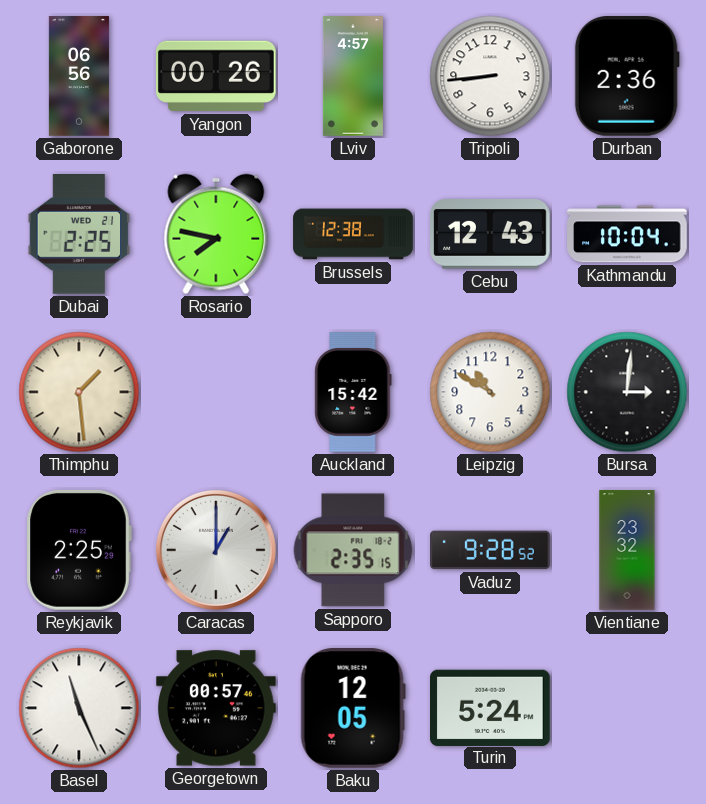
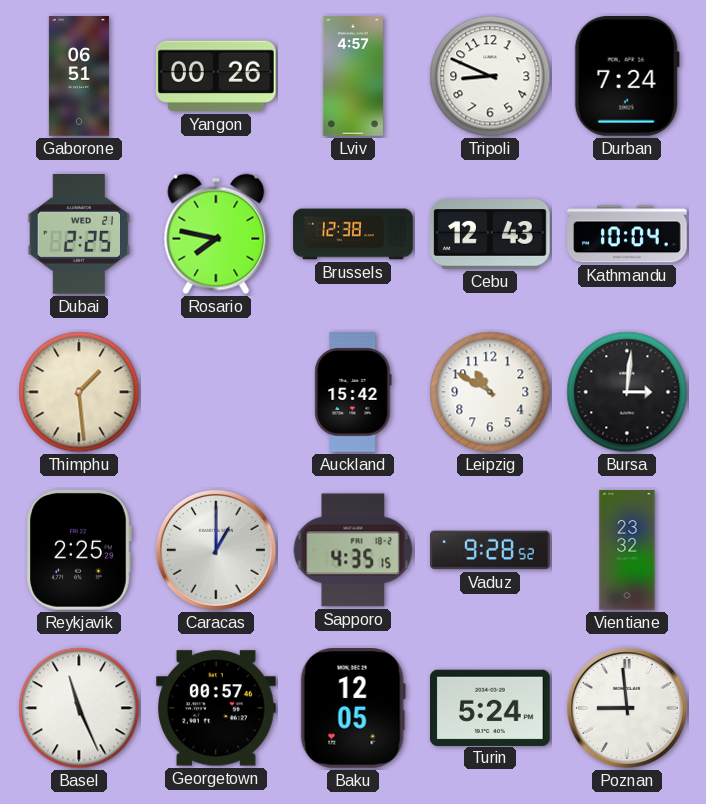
Gaborone: 06:56 -> 06:51 (79, 76)
Tripoli: 8:44 -> 8:49 (490, 76)
Durban: 2:36 -> 7:24 (627, 77)
Sapporo: 2:35 -> 4:35 (353, 550)
Poznan: none -> 8:59 (627, 708)
